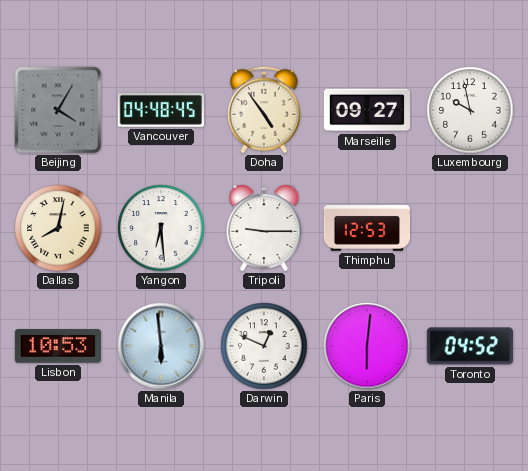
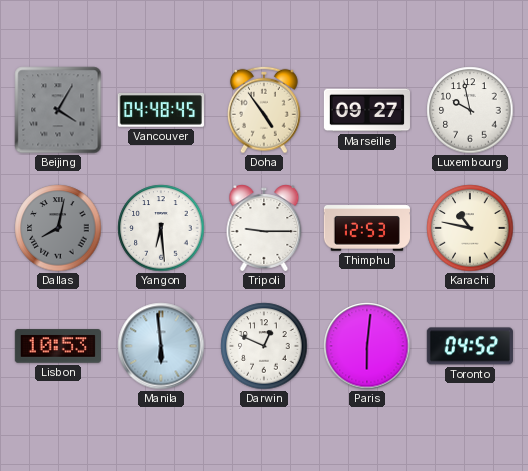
Dallas dial: cream -> grey (58, 228)
Karachi: none -> 10:47 (470, 228)
